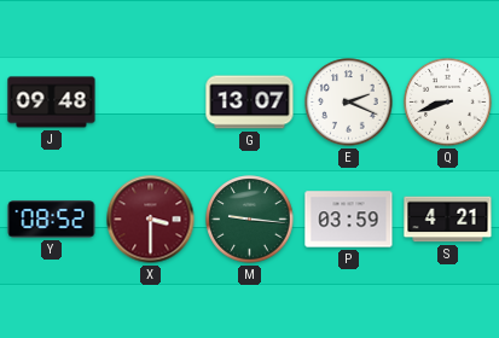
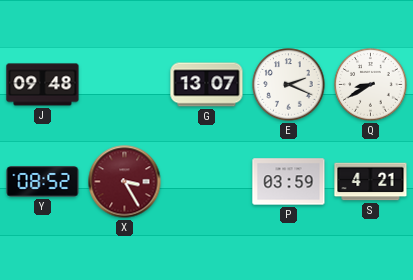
Q: 8:42 -> 8:40 (371, 85)
X: 3:30 -> 3:25 (125, 182)
M: 9:16 -> none (250, 220)
